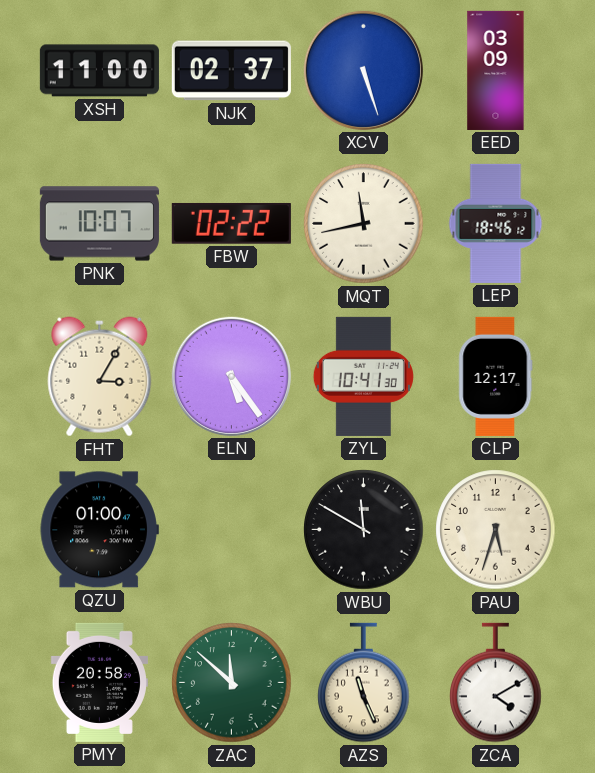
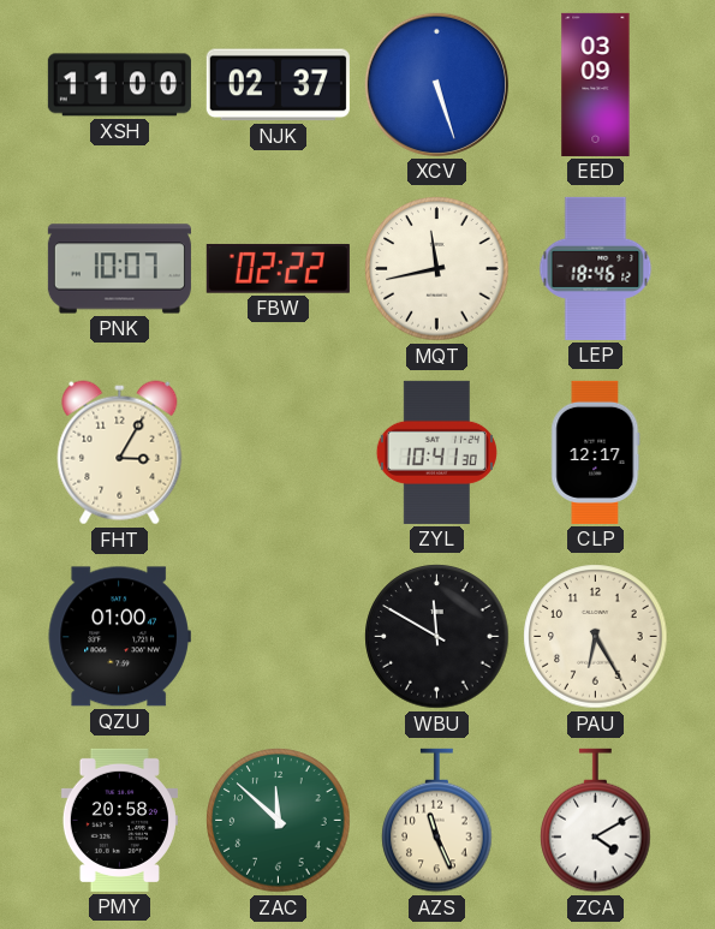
ELN: 5:24 -> none (231, 376)
PAU: 5:33 -> 6:25 (596, 637)
